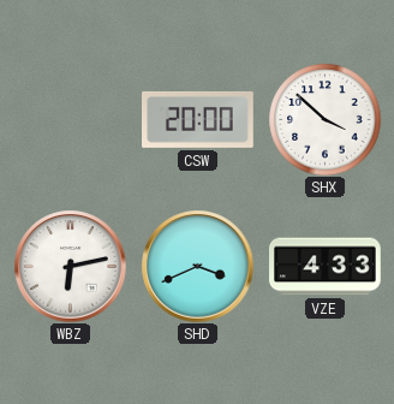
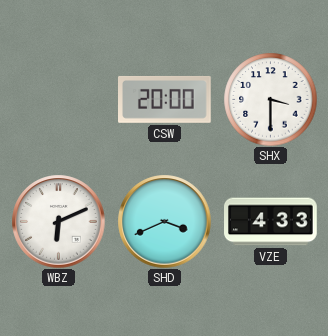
SHX: 3:52 -> 3:30 (270, 99)
WBZ: 6:13 -> 6:11 (58, 221)
